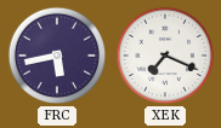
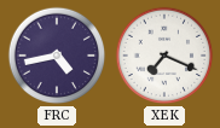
FRC: 5:43 -> 4:43 (57, 56)
